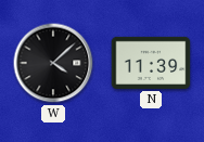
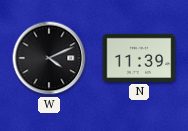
W: 4:08 -> 4:11 (49, 58)
